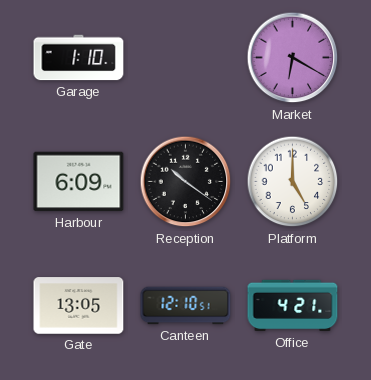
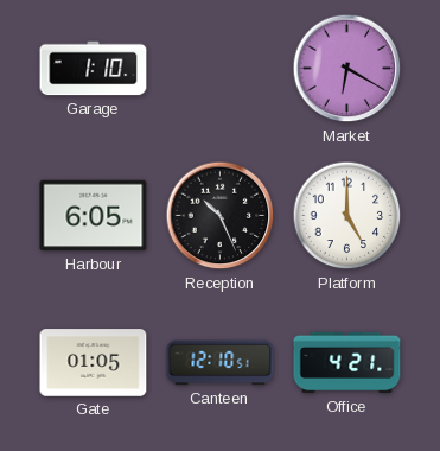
Harbour: 6:09 -> 6:05 (94, 216)
Reception: 10:21 -> 10:26 (221, 216)
Gate: 13:05 -> 01:05 (94, 363)
